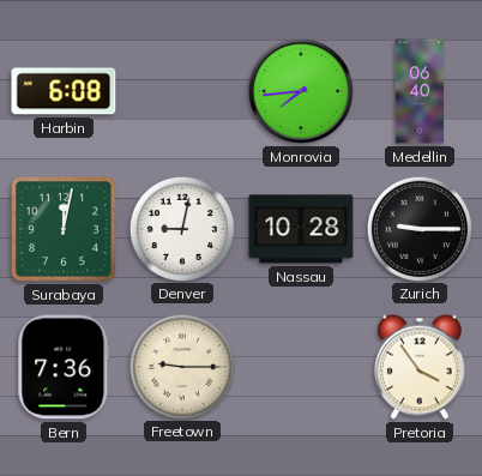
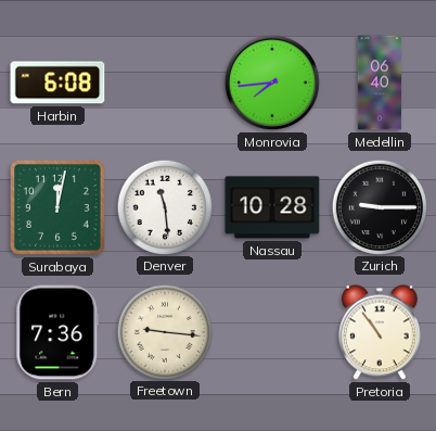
Denver: 9:02 -> 11:29 (164, 206)
Freetown: 9:15 -> 9:16 (164, 331)
Pretoria: 3:54 -> 10:54 (381, 332)
